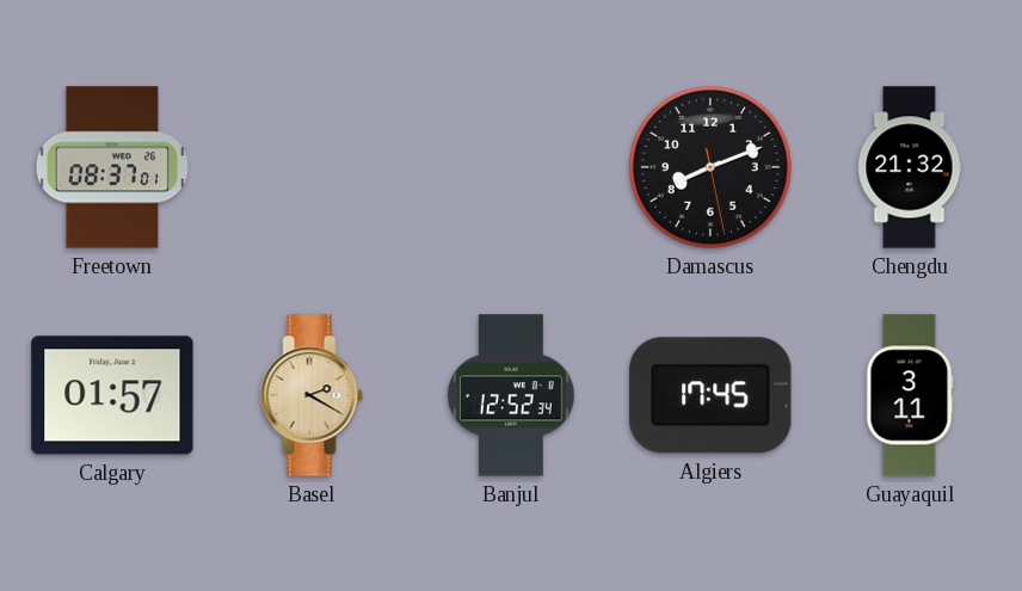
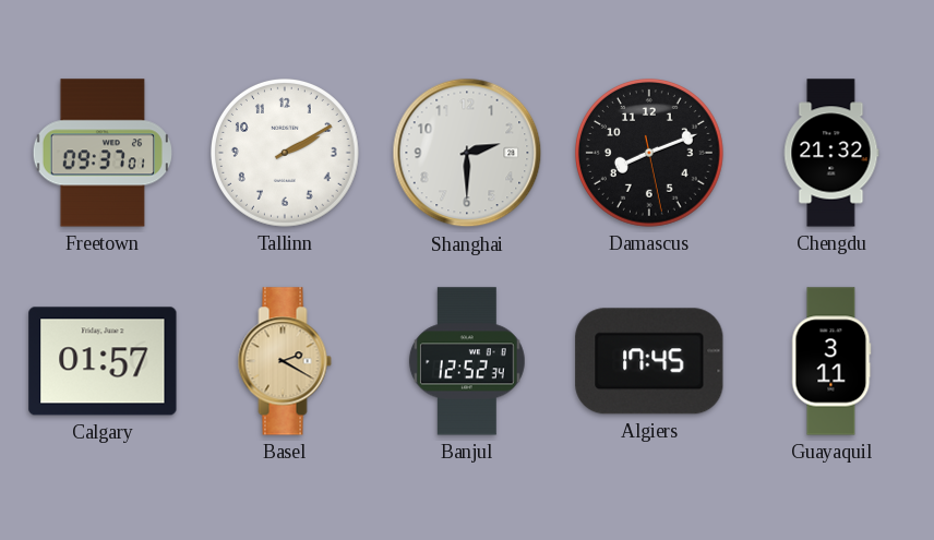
Freetown: 08:37 -> 09:37 (101, 153)
Tallinn: none -> 2:10 (286, 154)
Shanghai: none -> 2:30 (467, 153)
